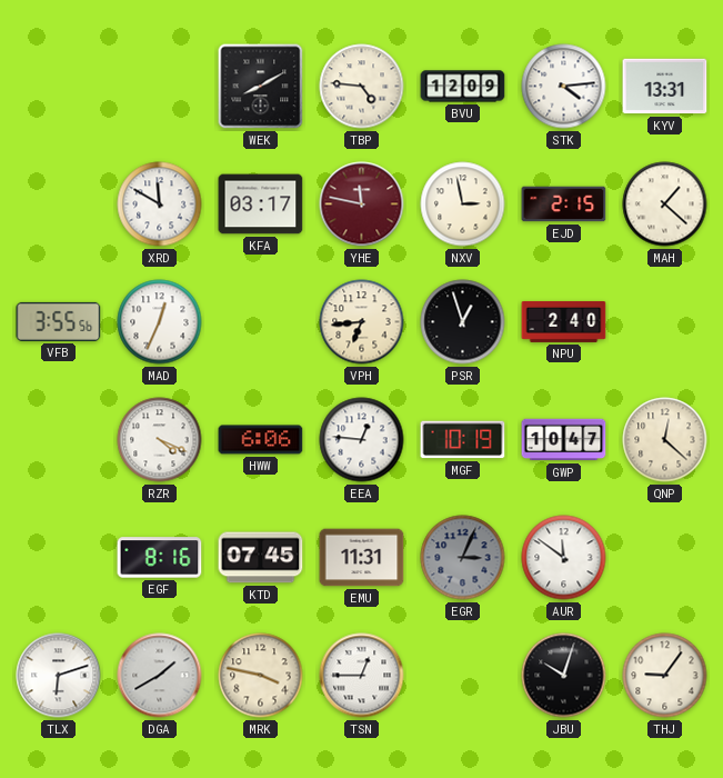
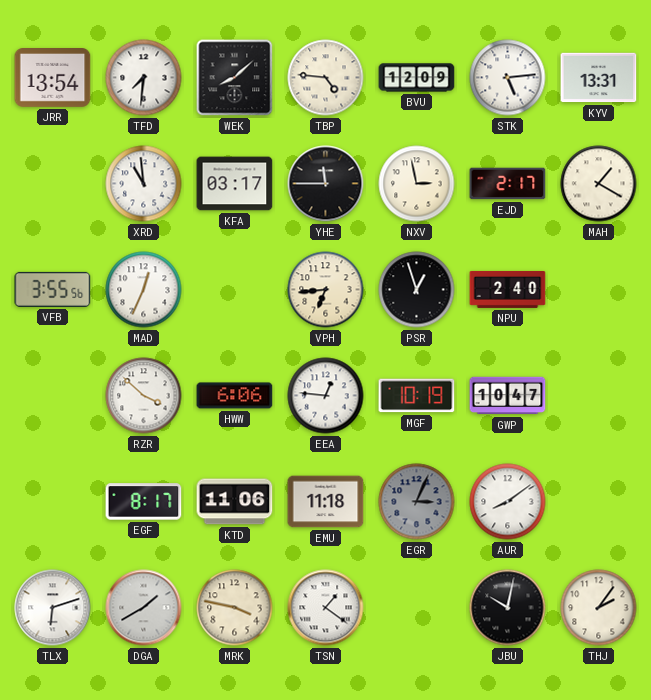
JRR: none -> 13:54 (53, 78)
TFD: none -> 7:31 (144, 78)
WEK: 8:10 -> 8:08 (235, 78)
STK: 4:14 -> 5:14 (508, 78)
XRD: 11:50 -> 10:59 (144, 184)
YHE: 11:47 -> 11:45 (326, 184)
YHE dial: burgundy -> black (326, 184)
EJD: 2:15 -> 2:17 (508, 184)
MAH: 1:22 -> 1:20 (599, 184)
RZR: 4:19 -> 3:52 (144, 396)
QNP: 12:22 -> none (665, 440)
EGF: 8:16 -> 8:17 (144, 502)
KTD: 07:45 -> 11:06 (235, 502)
EMU: 11:31 -> 11:18 (326, 502)
AUR: 11:51 -> 8:09 (508, 502)
TSN: 12:45 -> 1:21 (326, 608)
JBU: 10:03 -> 10:02 (508, 608)
THJ: 9:06 -> 2:06 (599, 608)
